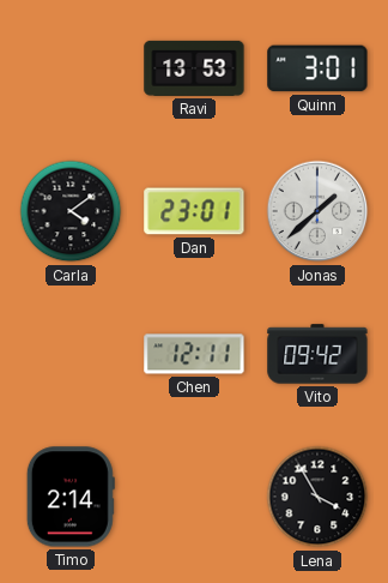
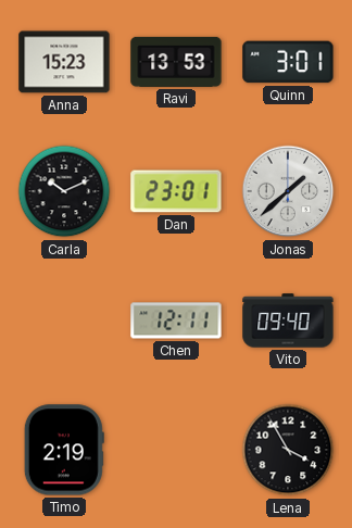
Anna: none -> 15:23 (64, 62)
Carla: 4:09 -> 10:11 (64, 191)
Vito: 09:42 -> 09:40 (288, 320)
Timo: 2:14 -> 2:19 (64, 450)
